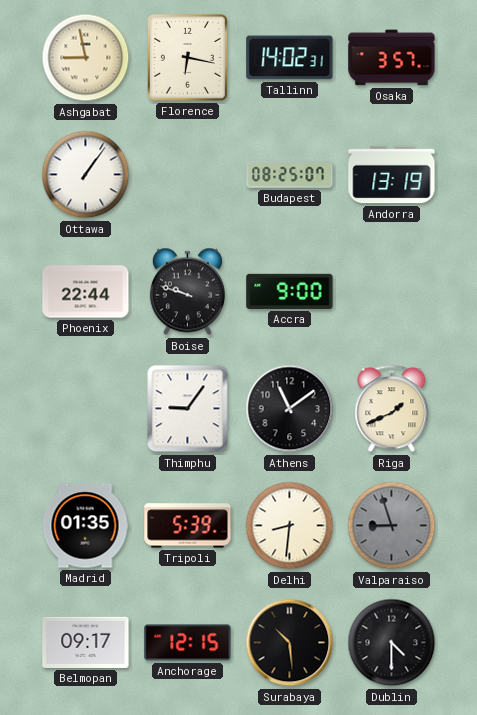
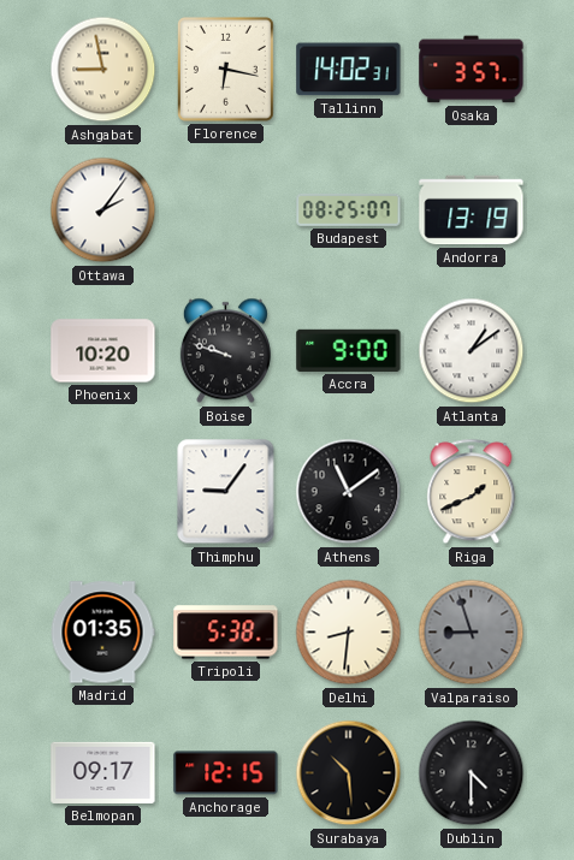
Ottawa: 1:06 -> 2:06 (103, 210)
Phoenix: 22:44 -> 10:20 (103, 351)
Atlanta: none -> 1:09 (472, 351)
Tripoli: 5:39 -> 5:38 (226, 633)
